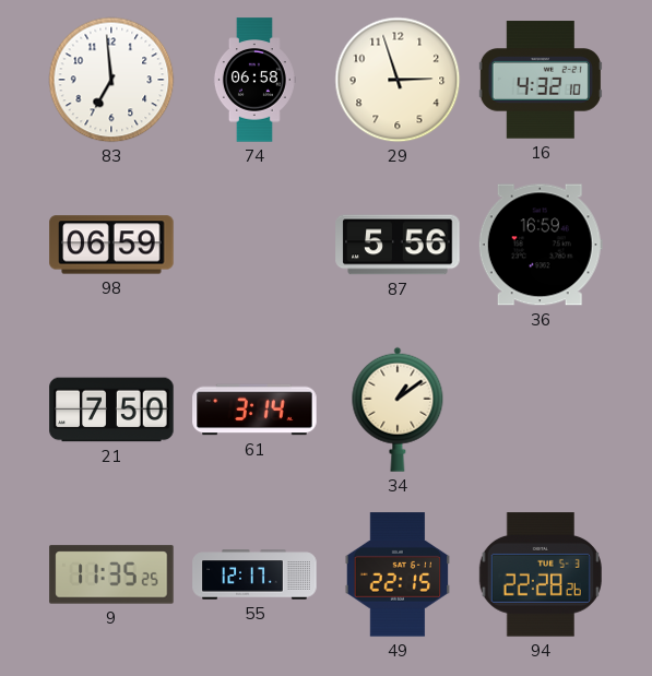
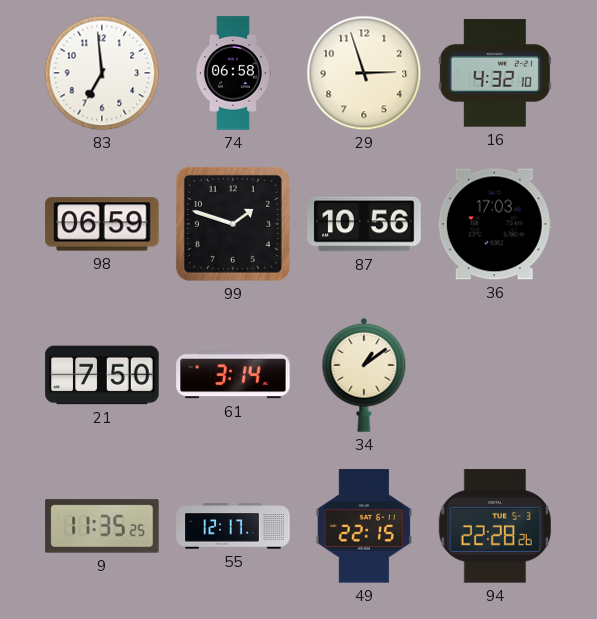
99: none -> 1:48 (233, 224)
87: 5:56 -> 10:56 (364, 224)
36: 16:59 -> 17:03 (495, 224)
